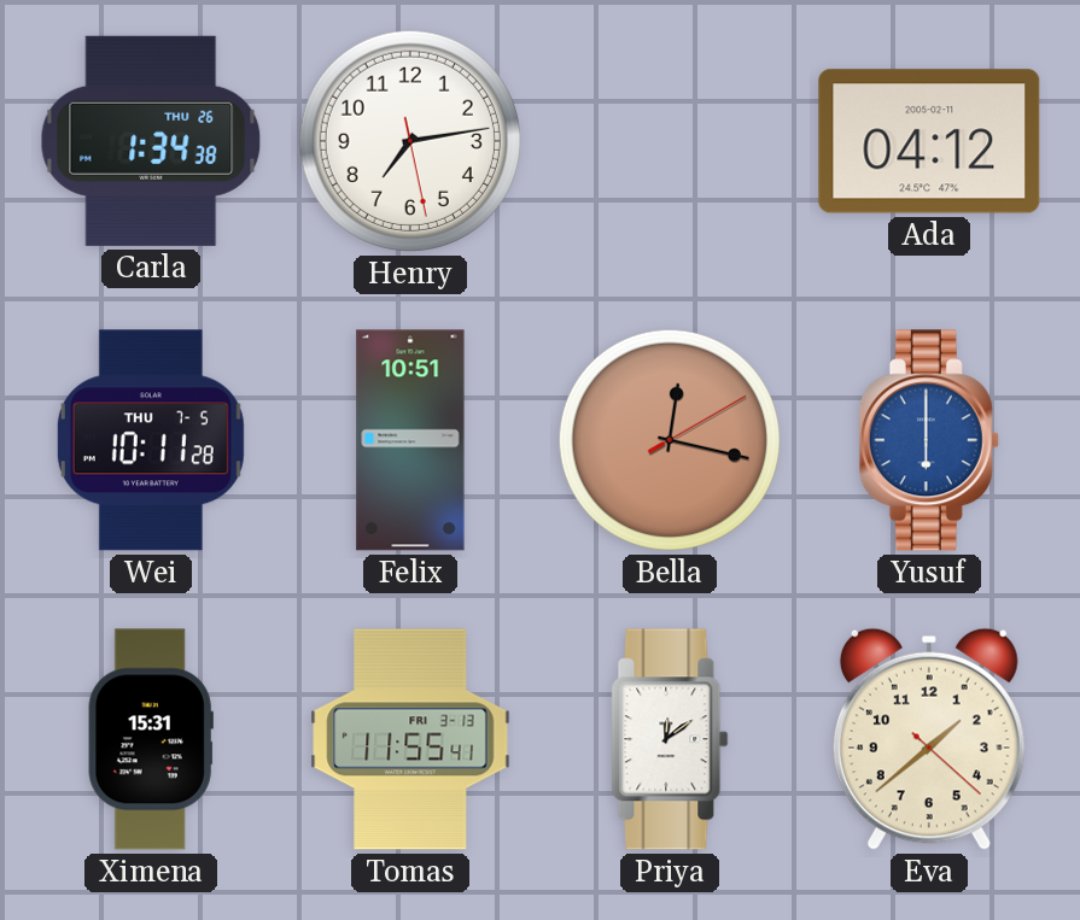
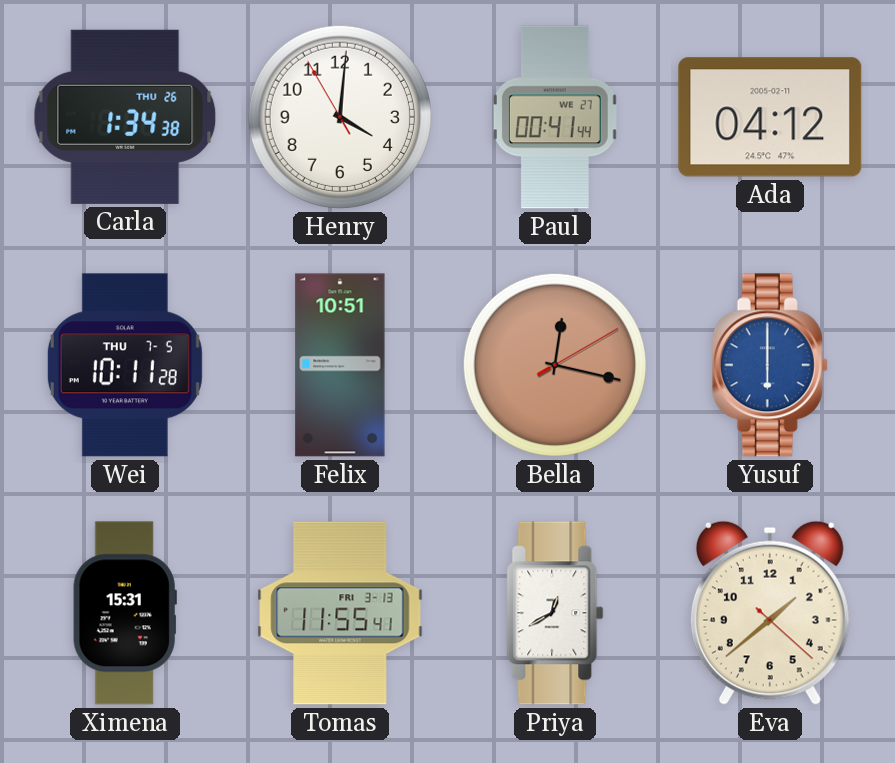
Henry: 7:13 -> 4:00 (340, 117)
Paul: none -> 00:41 (555, 117)
Priya: 12:09 -> 12:40 (555, 613)
